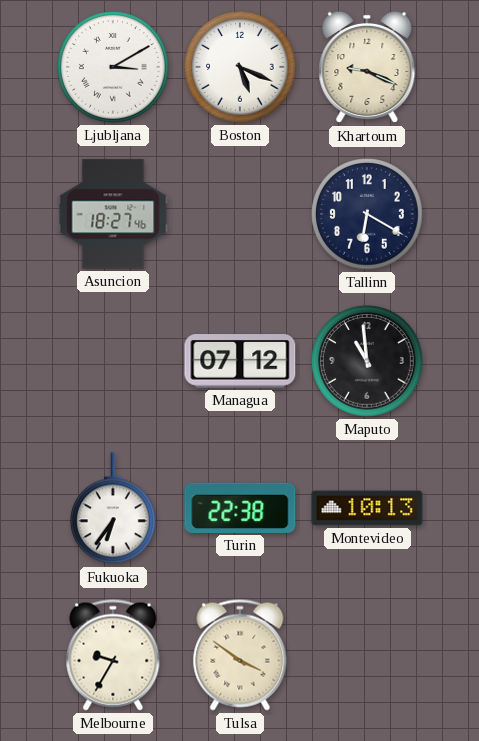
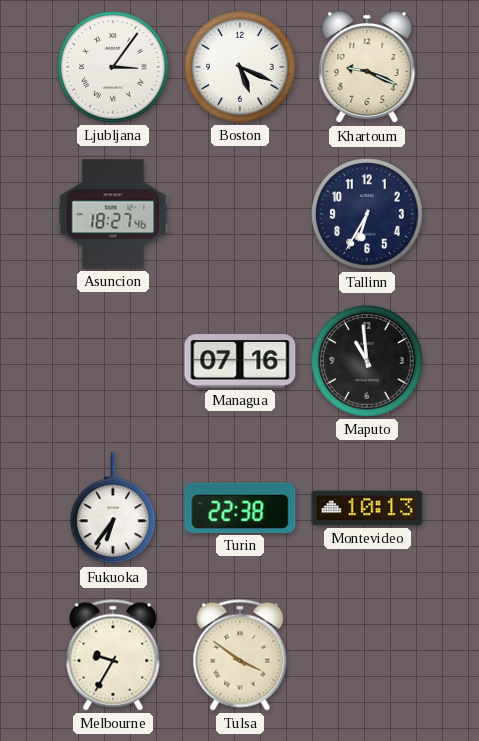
Ljubljana: 3:10 -> 3:06 (114, 68)
Tallinn: 6:20 -> 6:35 (368, 215)
Managua: 07:12 -> 07:16 (240, 361)
